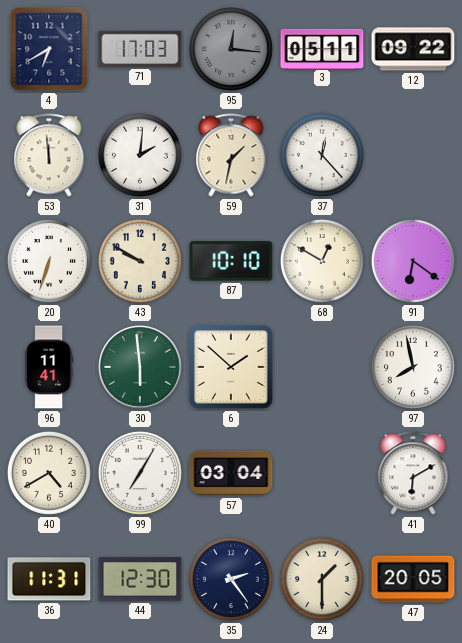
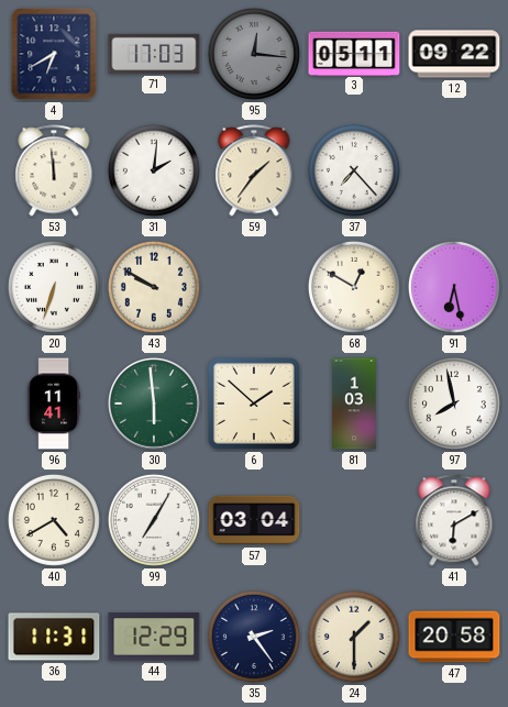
59: 1:32 -> 1:36 (254, 170)
37: 12:23 -> 7:23 (354, 170)
87: 10:10 -> none (231, 261)
91: 6:21 -> 6:28 (454, 287)
81: none -> 1:03 (354, 404)
44: 12:30 -> 12:29 (154, 637)
47: 20:05 -> 20:58 (454, 637)
